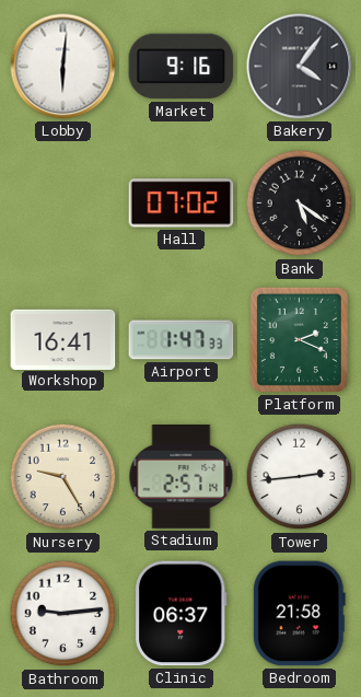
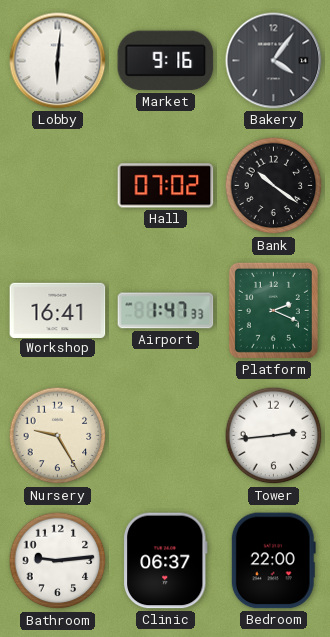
Bank: 5:21 -> 10:21 (274, 186)
Stadium: 2:57 -> none (182, 477)
Bedroom: 21:58 -> 22:00 (273, 561)
